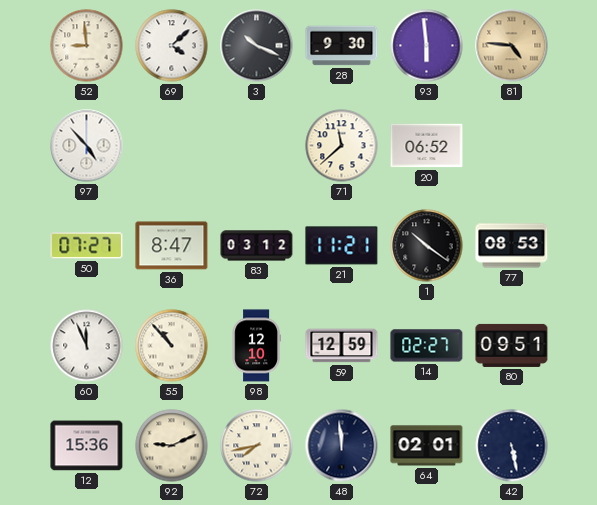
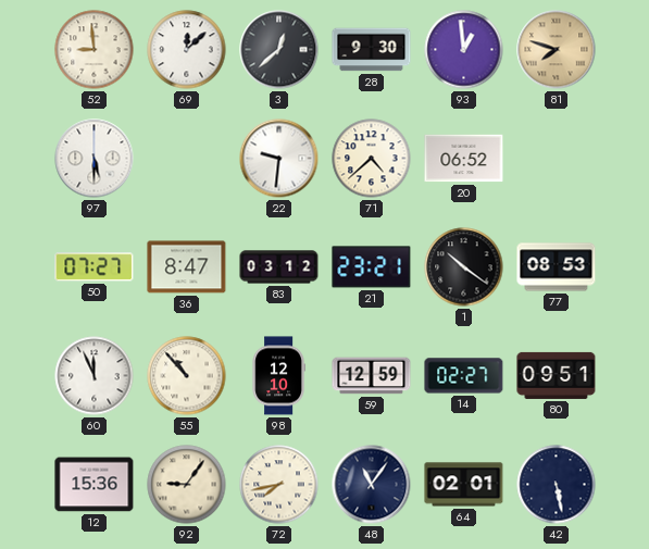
69: 4:08 -> 12:08 (187, 50)
3: 10:19 -> 12:38 (279, 50)
93: 5:59 -> 12:59 (464, 50)
81: 4:46 -> 7:48 (557, 50)
97: 4:53 -> 5:30 (95, 159)
22: none -> 9:31 (279, 159)
71: 11:38 -> 4:38 (372, 159)
21: 11:21 -> 23:21 (372, 267)
92: 9:11 -> 9:06 (187, 485)
48: 11:59 -> 11:06 (372, 485)
